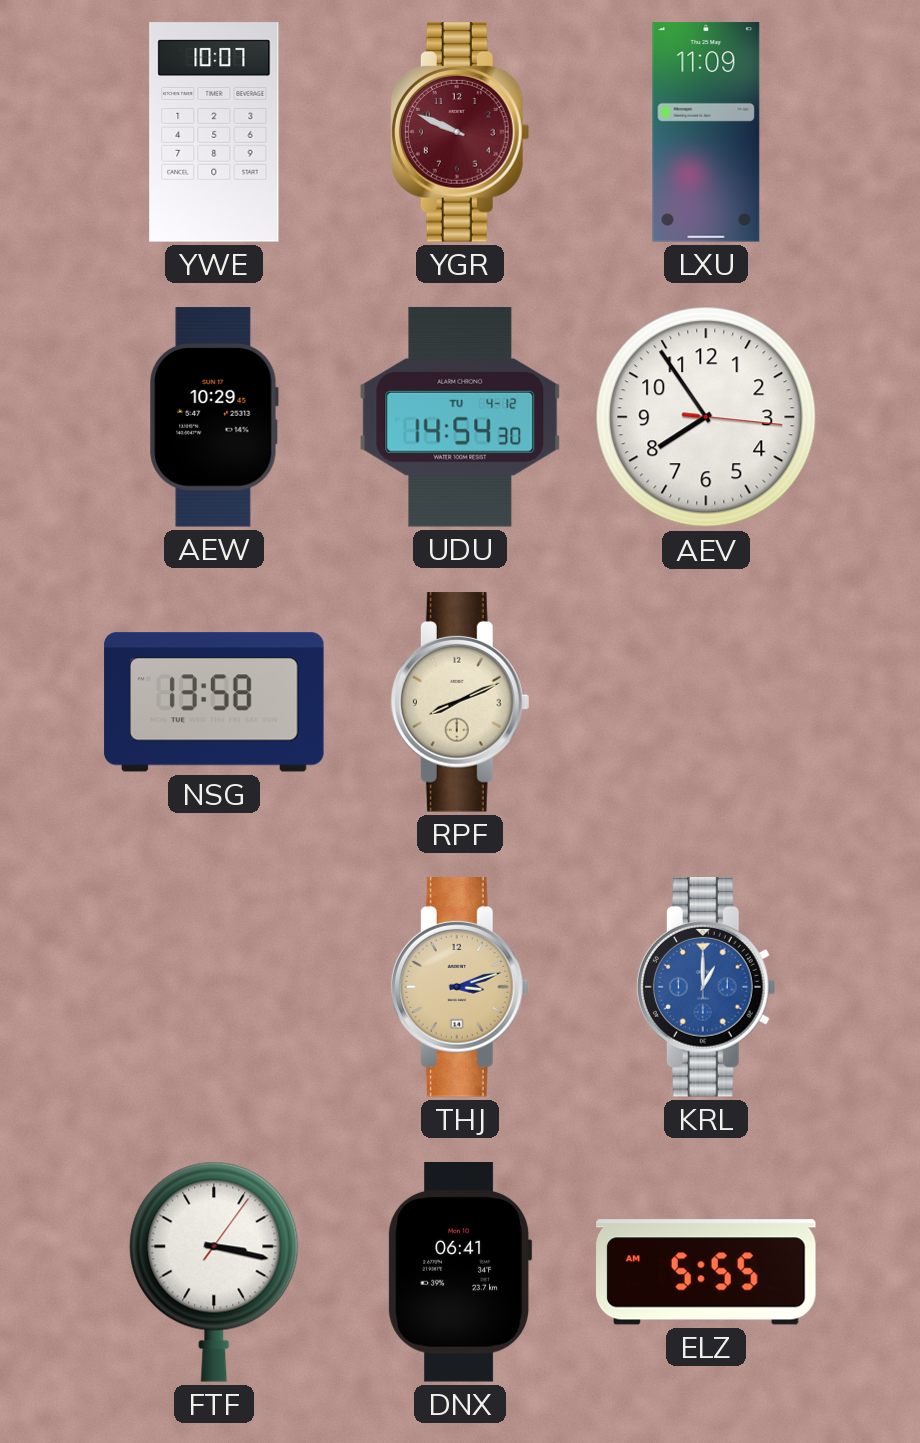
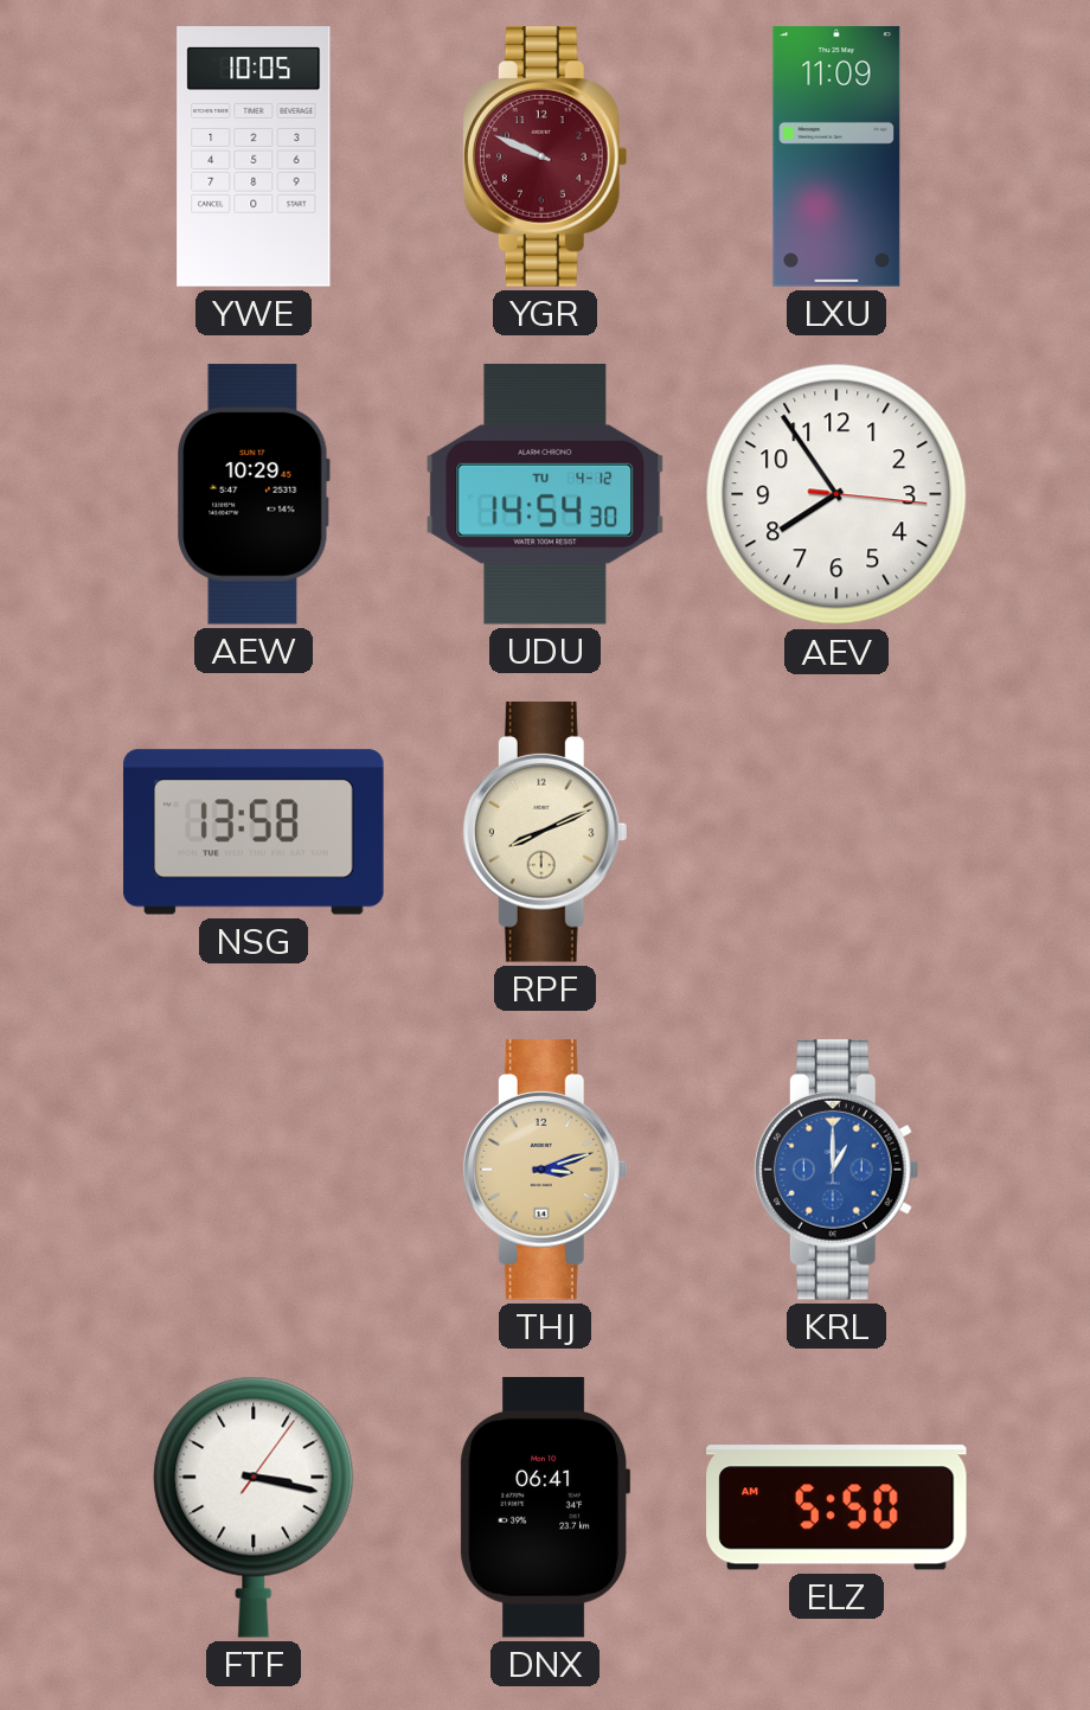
YWE: 10:07 -> 10:05 (254, 156)
ELZ: 5:55 -> 5:50 (836, 1507)
